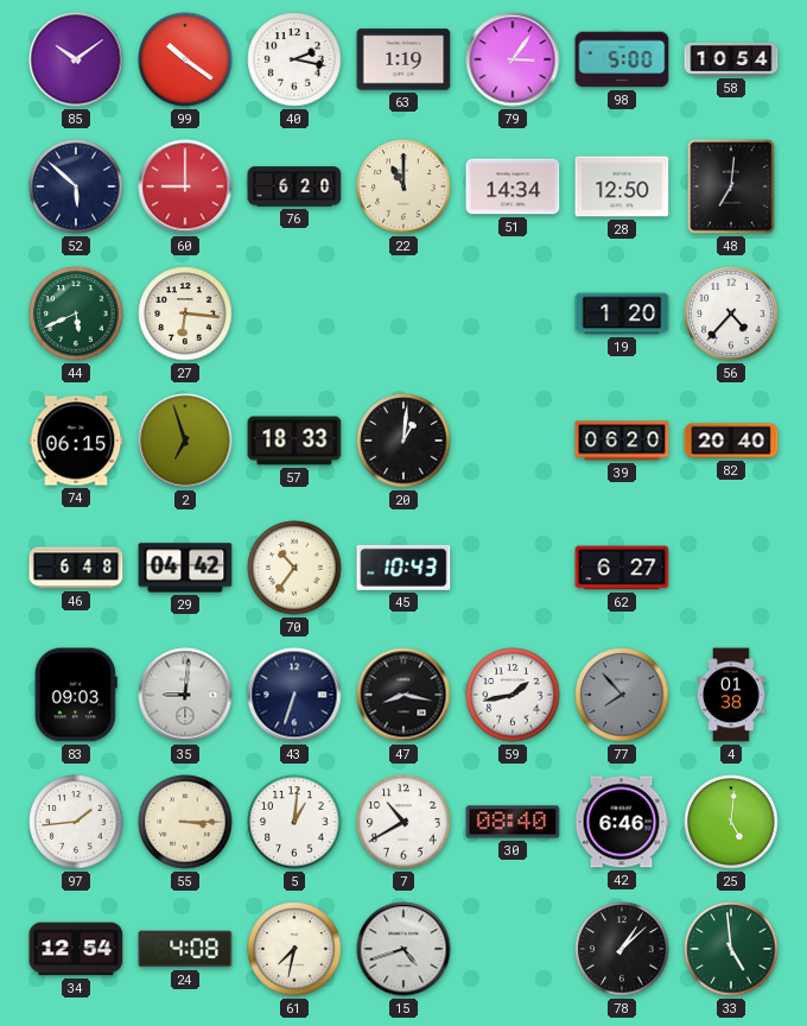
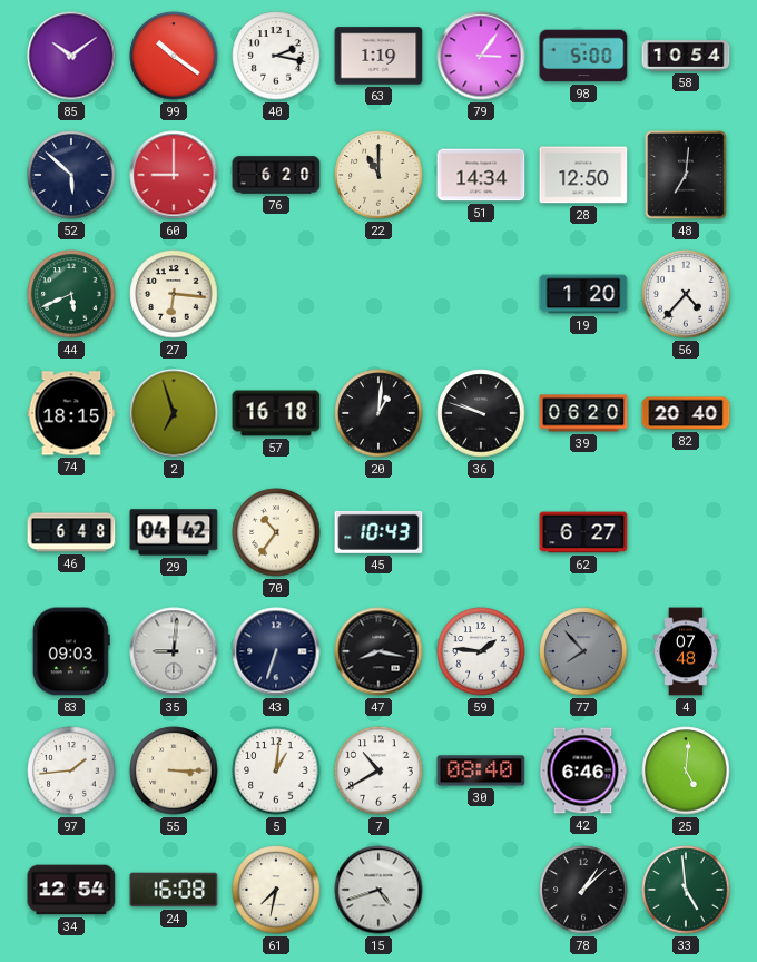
74: 06:15 -> 18:15 (71, 413)
57: 18:33 -> 16:18 (276, 413)
36: none -> 9:48 (481, 413)
59: 1:43 -> 1:46 (481, 651)
4: 01:38 -> 07:48 (686, 651)
24: 4:08 -> 16:08 (174, 890)
